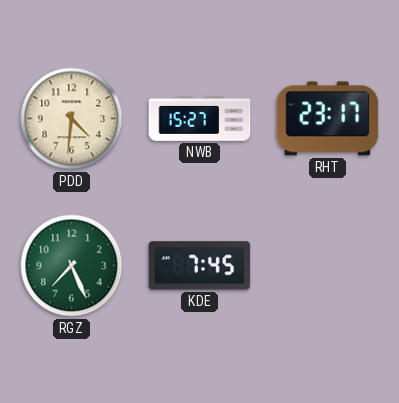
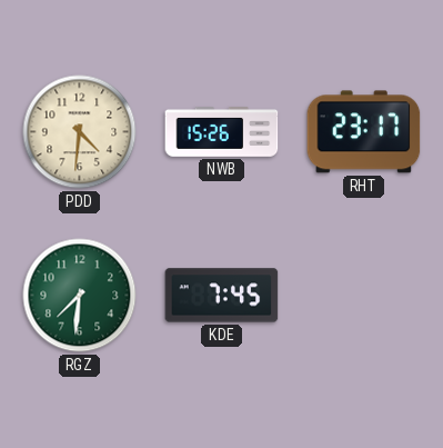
NWB: 15:27 -> 15:26 (222, 132)
RGZ: 7:26 -> 7:31 (80, 296)
